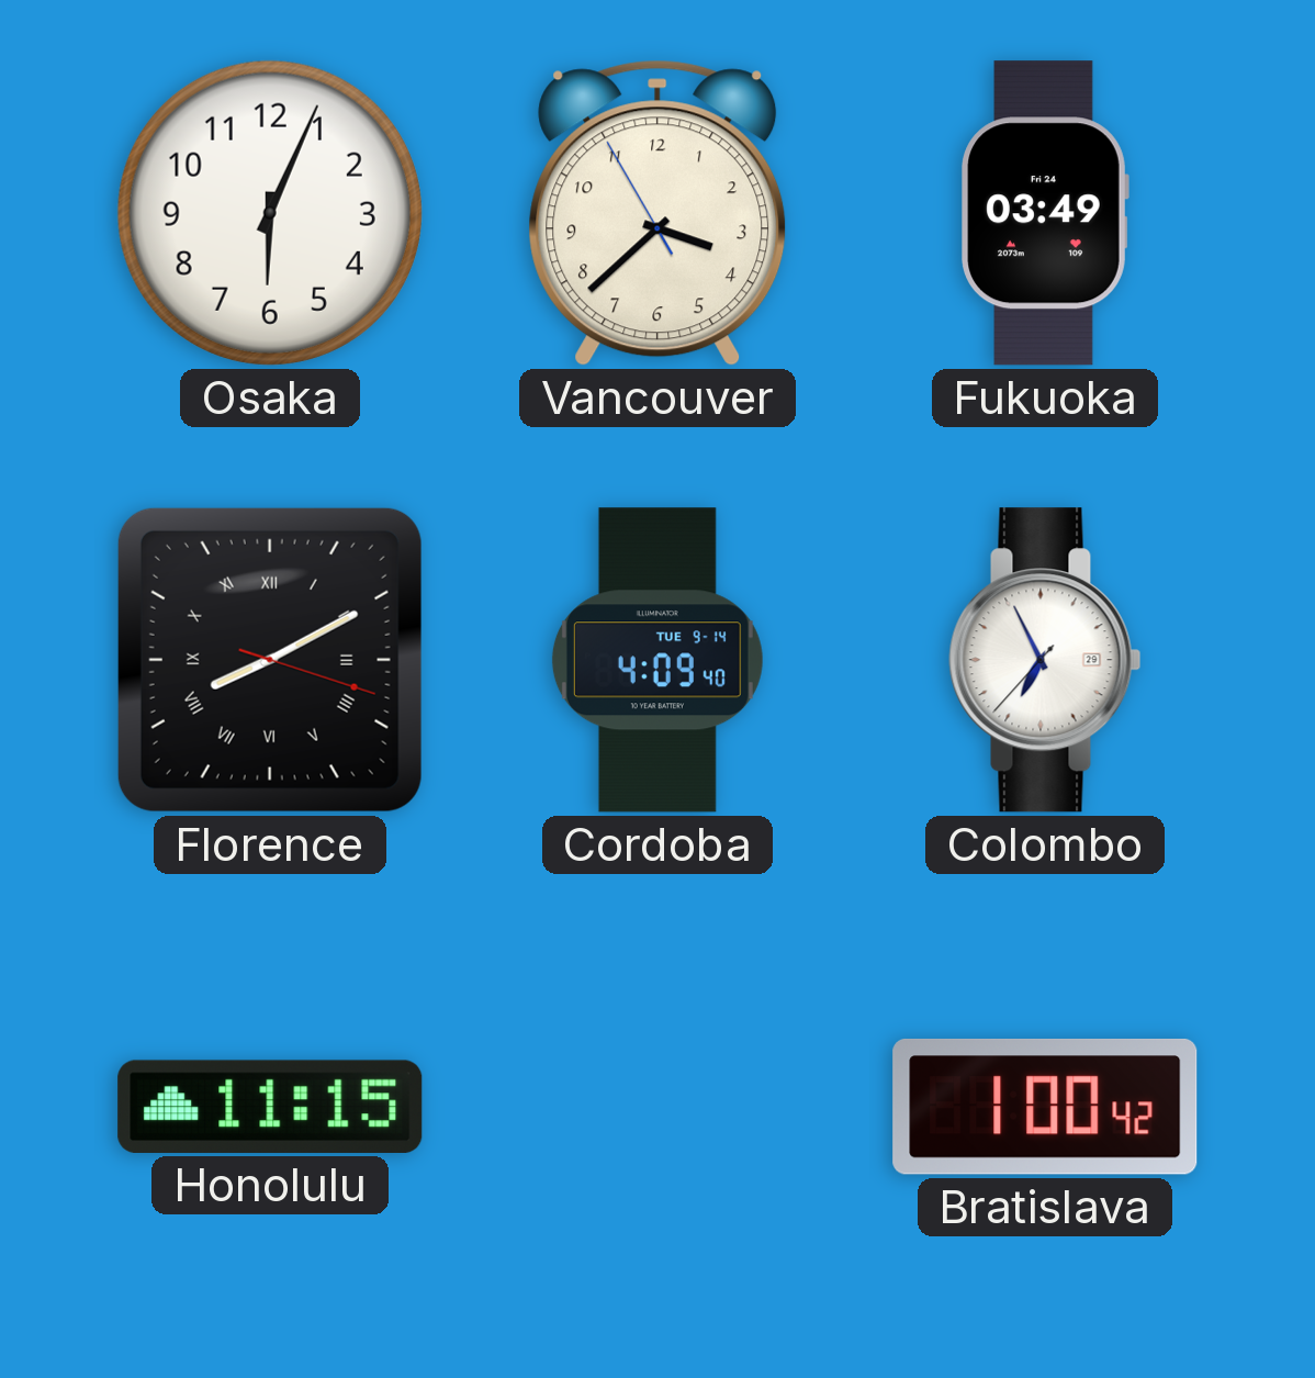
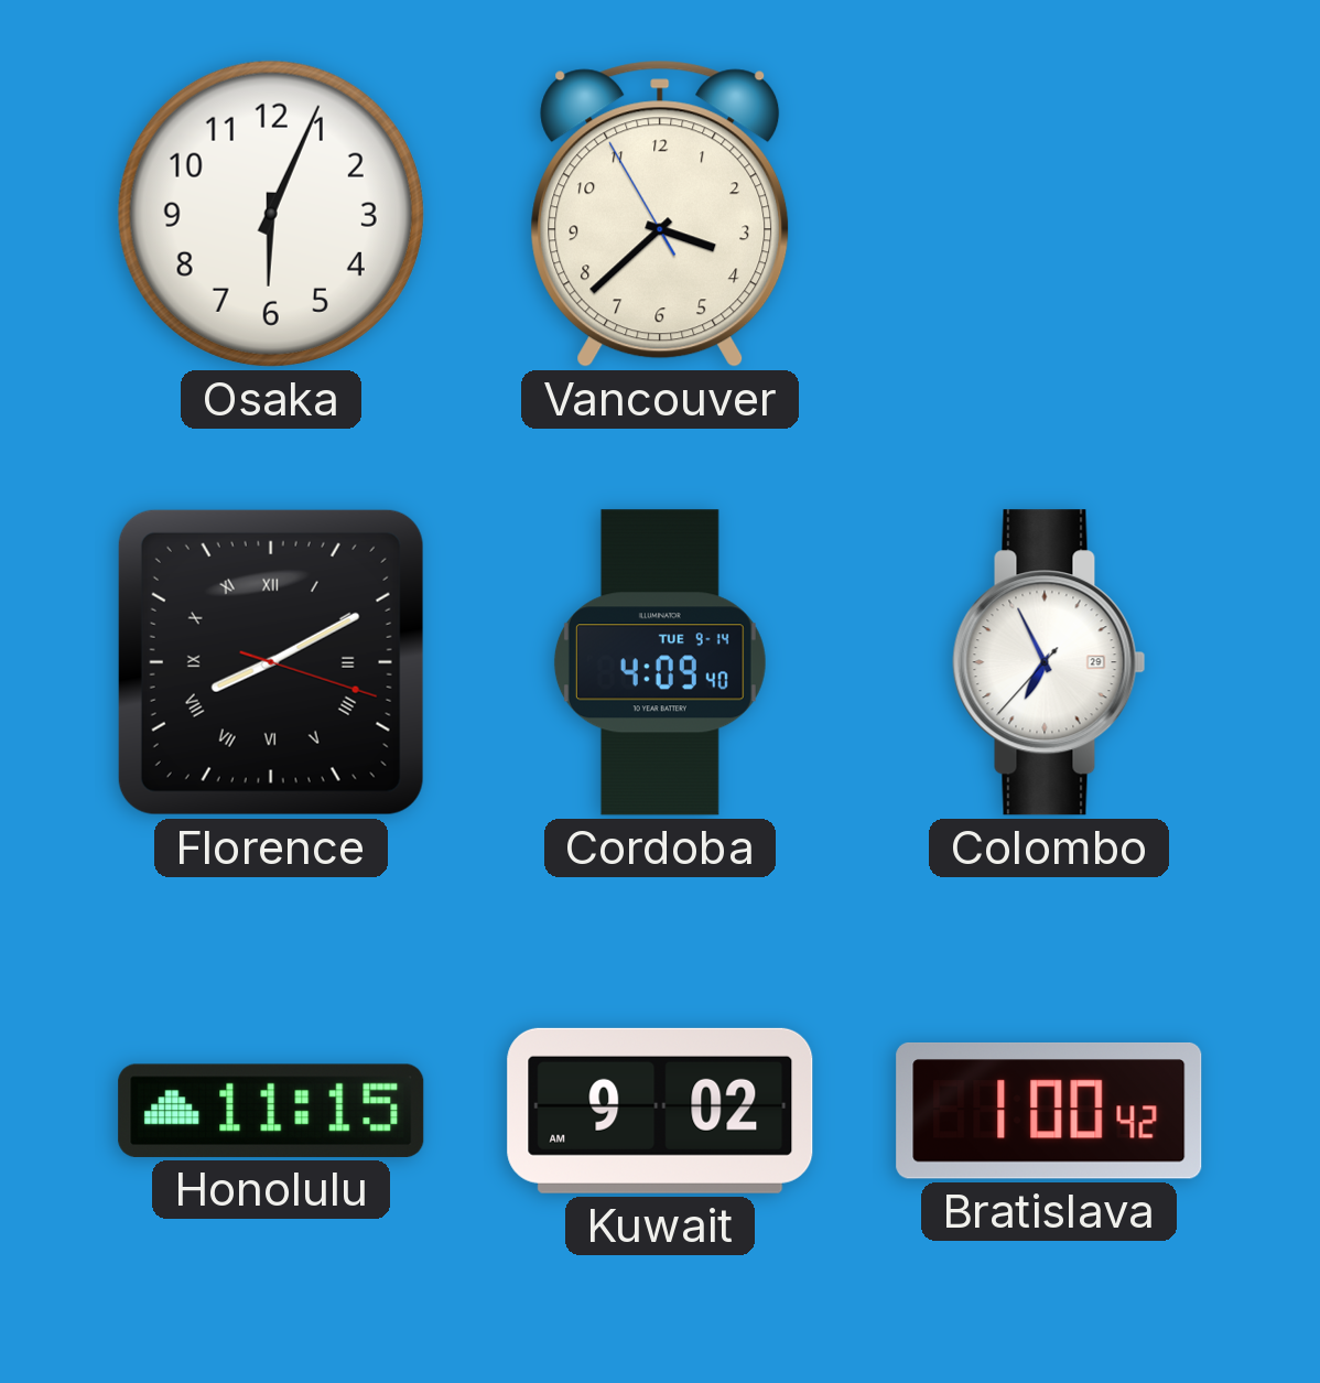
Fukuoka: 03:49 -> none (1045, 213)
Kuwait: none -> 9:02 (660, 1111)
